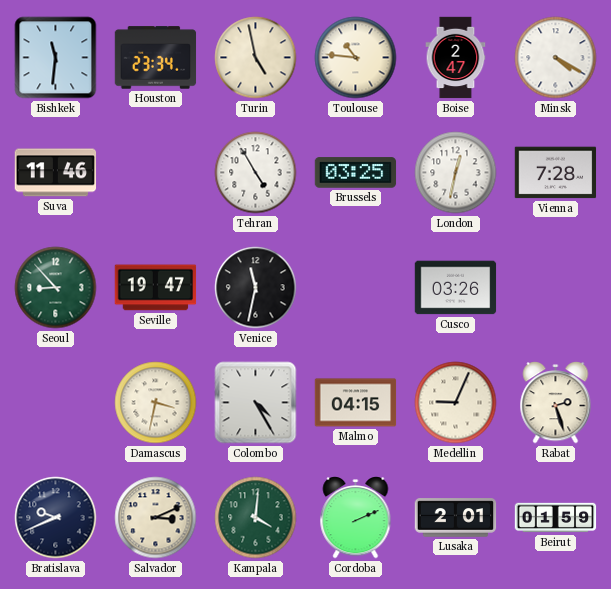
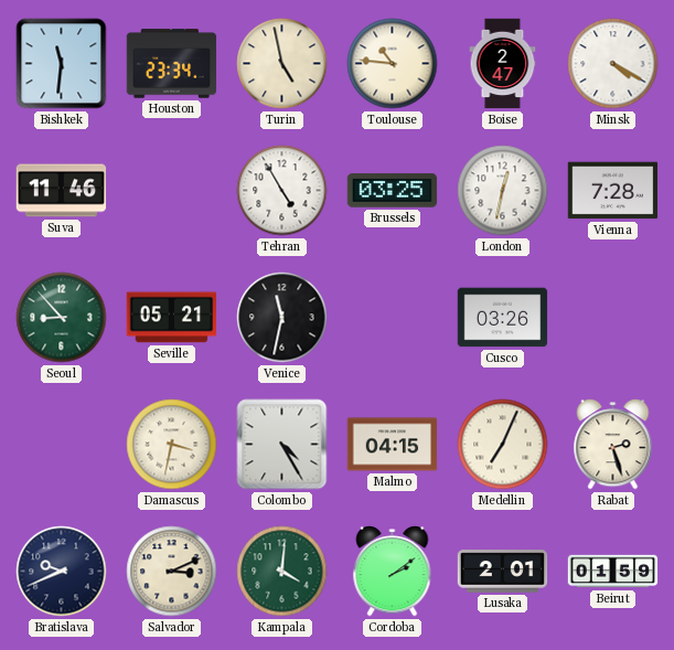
Seville: 19:47 -> 05:21 (172, 318)
Medellin: 9:04 -> 7:04 (503, 445)
Cordoba: 2:11 -> 2:09 (393, 572)
